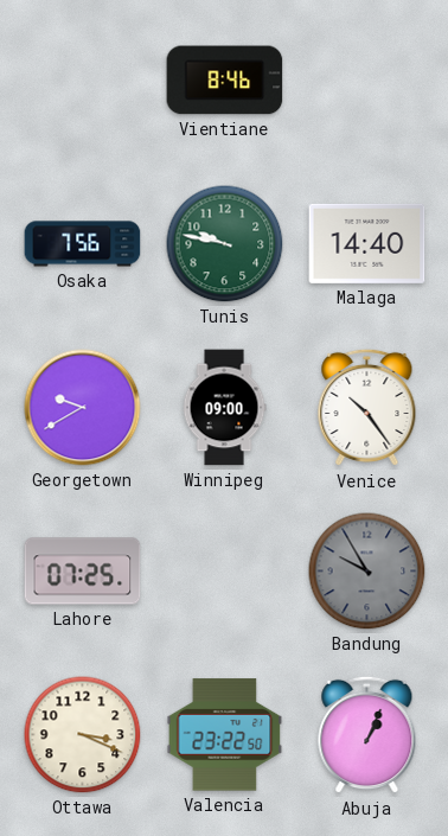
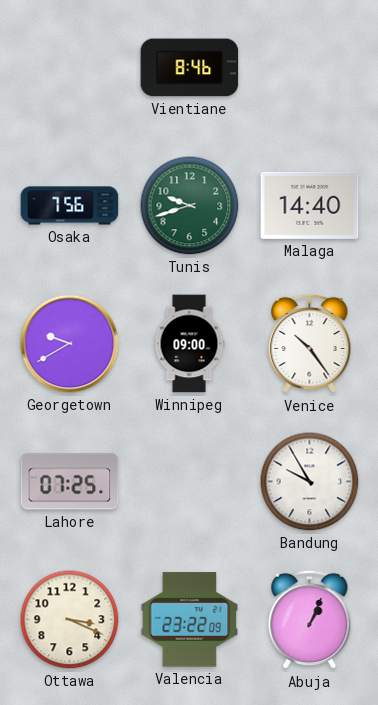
Tunis: 9:47 -> 9:42 (190, 206)
Bandung dial: grey -> white (310, 482)
Valencia: 23:22:50 -> 23:22:09 (190, 620)
